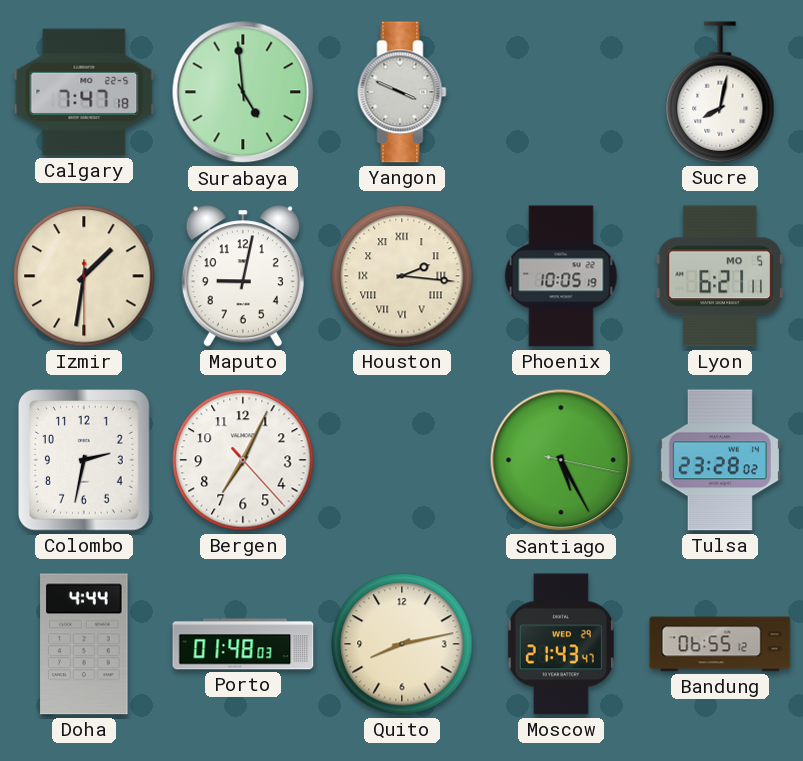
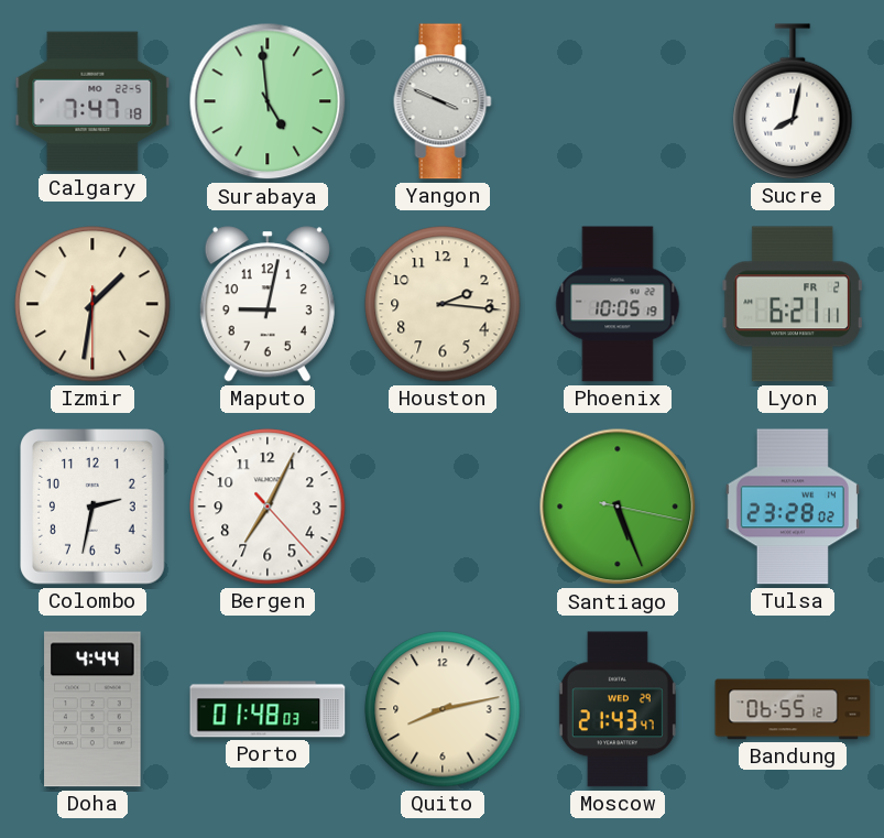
Houston numerals: Roman -> Arabic (443, 304)
Lyon date: MO 5 -> FR 2 (793, 304)
Santiago: 5:25 -> 5:26 (618, 507)
